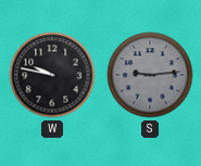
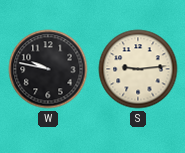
S dial: grey -> cream (138, 69)
